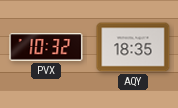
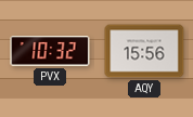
AQY: 18:35 -> 15:56 (144, 51)
